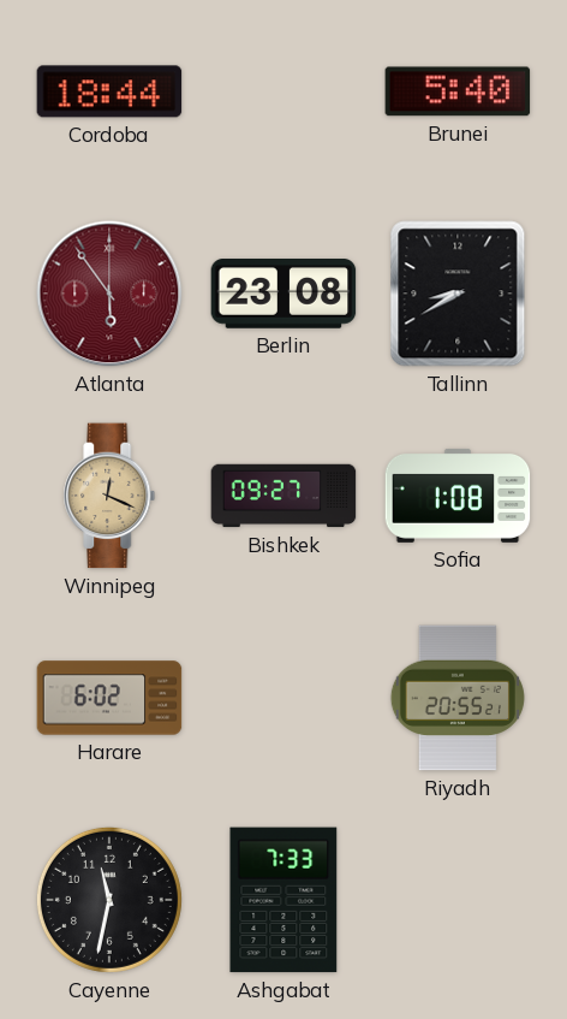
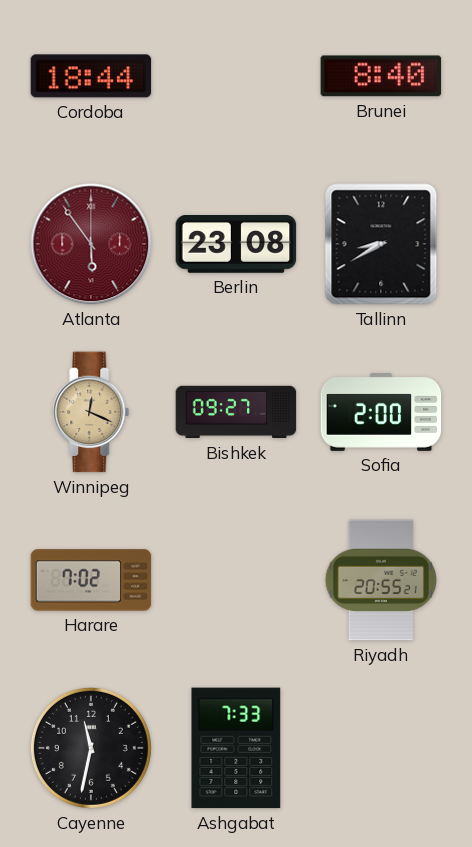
Brunei: 5:40 -> 8:40 (381, 76)
Sofia: 1:08 -> 2:00 (381, 412)
Harare: 6:02 -> 7:02 (91, 580)
